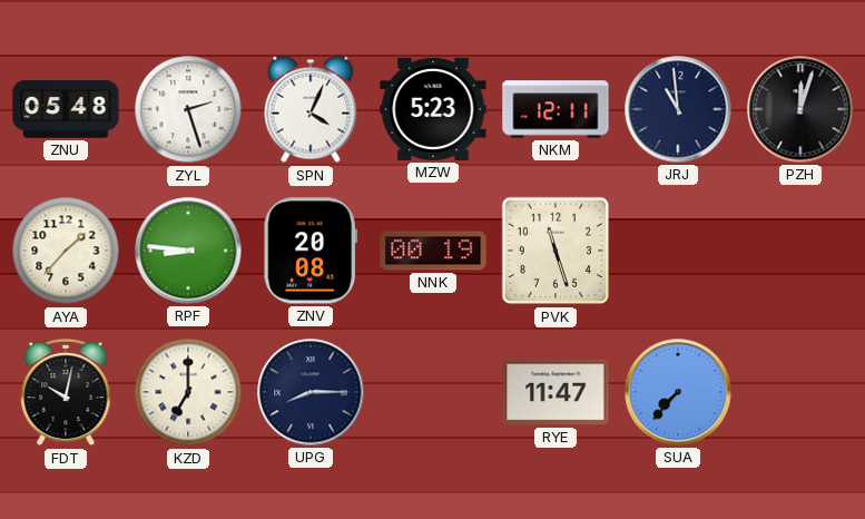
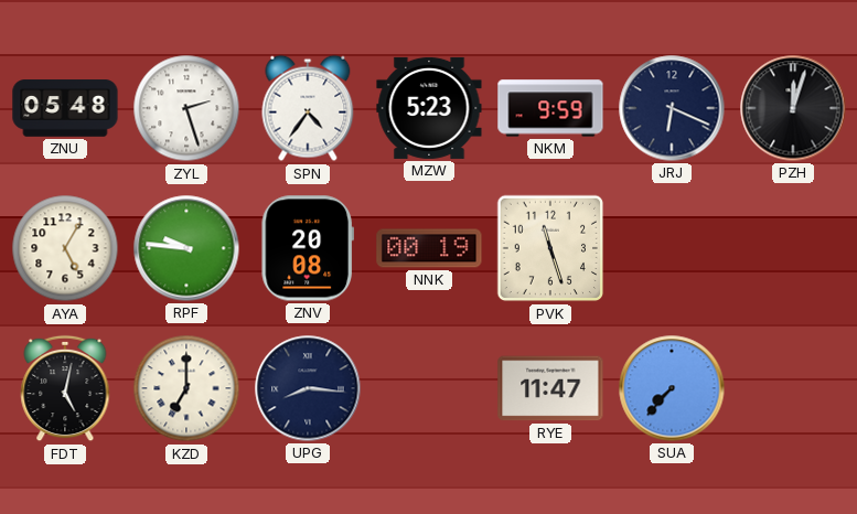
SPN: 4:04 -> 4:36 (308, 108)
NKM: 12:11 -> 9:59 (550, 108)
JRJ: 10:59 -> 6:19 (672, 108)
AYA: 1:37 -> 5:05 (65, 248)
RPF: 8:46 -> 9:46 (186, 248)
FDT: 10:02 -> 5:02 (65, 388)
UPG: 8:15 -> 8:16 (308, 388)
